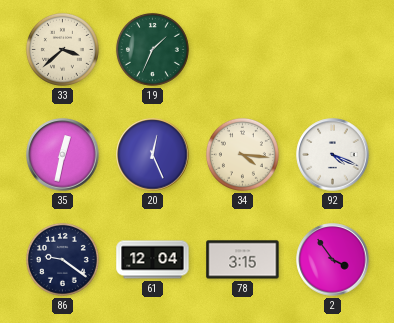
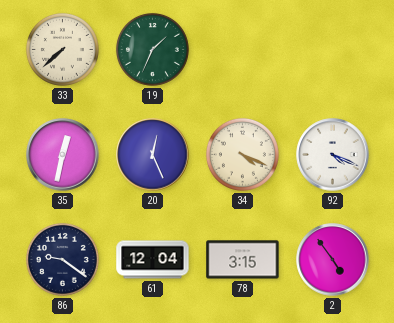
33: 3:38 -> 7:38 (62, 49)
34: 4:16 -> 4:19 (242, 154)
2: 3:54 -> 4:54 (333, 260)
